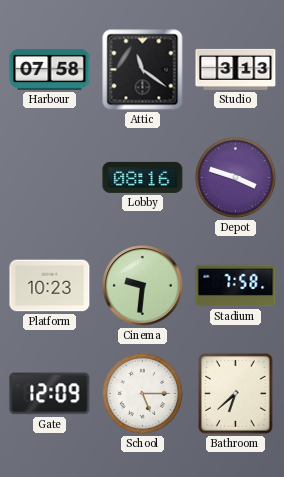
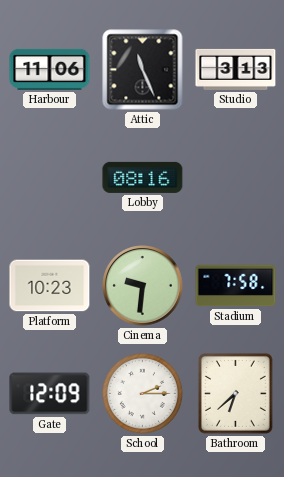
Harbour: 07:58 -> 11:06 (50, 69)
Attic: 11:21 -> 11:26 (143, 70)
Depot: 3:48 -> none (235, 177)
School: 5:15 -> 2:15 (142, 393)
